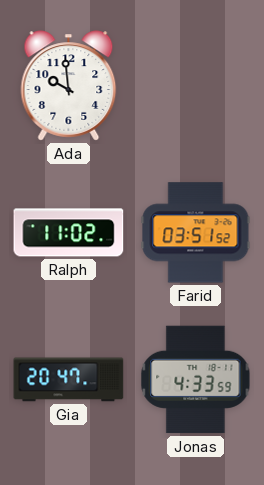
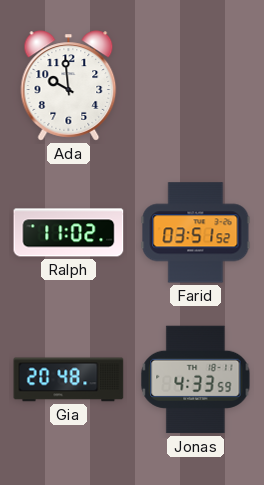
Gia: 20:47 -> 20:48 (69, 380)
